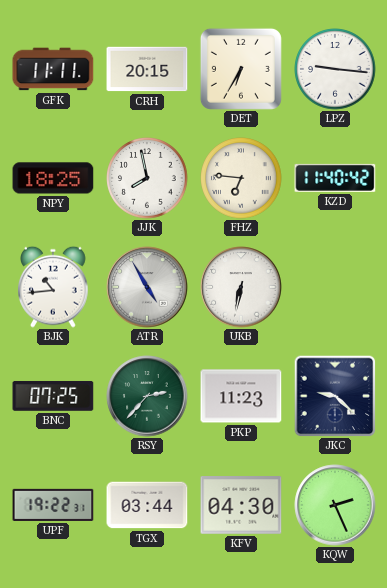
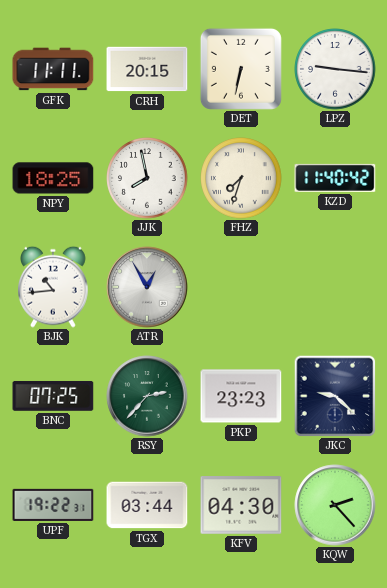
DET: 6:35 -> 6:32 (241, 69)
FHZ: 6:46 -> 7:33 (241, 178)
ATR: 4:55 -> 12:55 (147, 287)
UKB: 6:32 -> none (241, 287)
PKP: 11:23 -> 23:23 (241, 396)
KQW: 2:26 -> 2:23 (335, 505)
